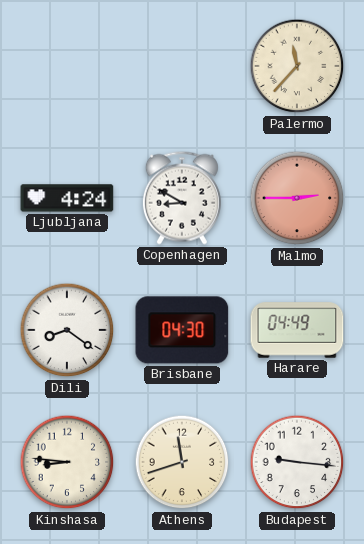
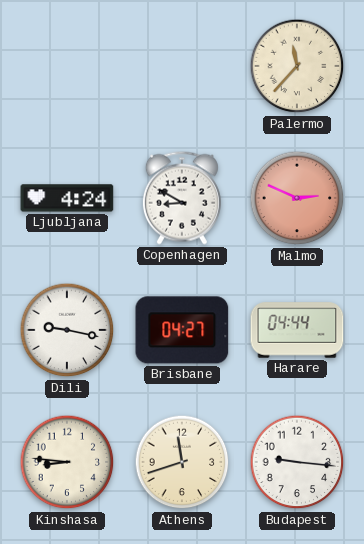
Malmo: 2:45 -> 2:49 (297, 198)
Dili: 8:21 -> 9:17 (67, 330)
Brisbane: 04:30 -> 04:27 (182, 330)
Harare: 04:49 -> 04:44 (297, 330)
